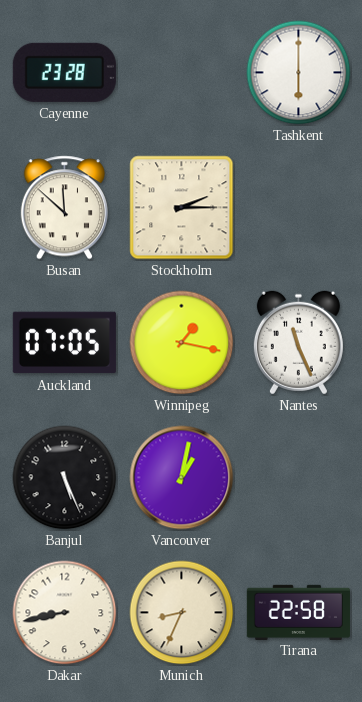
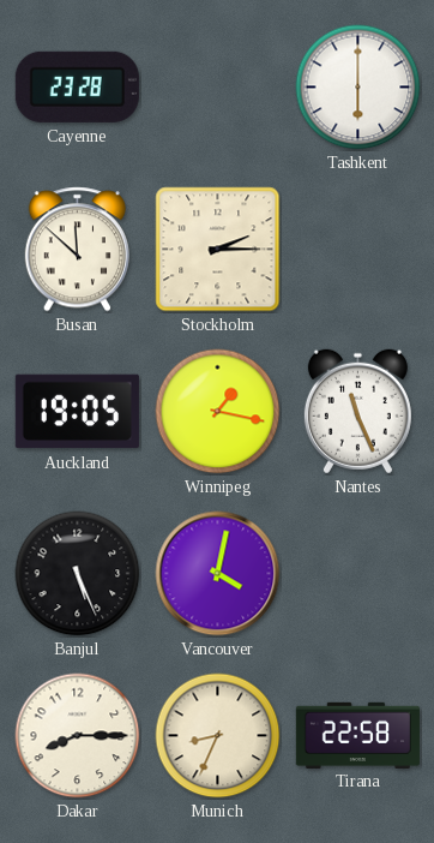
Auckland: 07:05 -> 19:05 (77, 412)
Vancouver: 1:02 -> 4:02 (218, 574)
Dakar: 8:43 -> 8:15 (78, 736)
